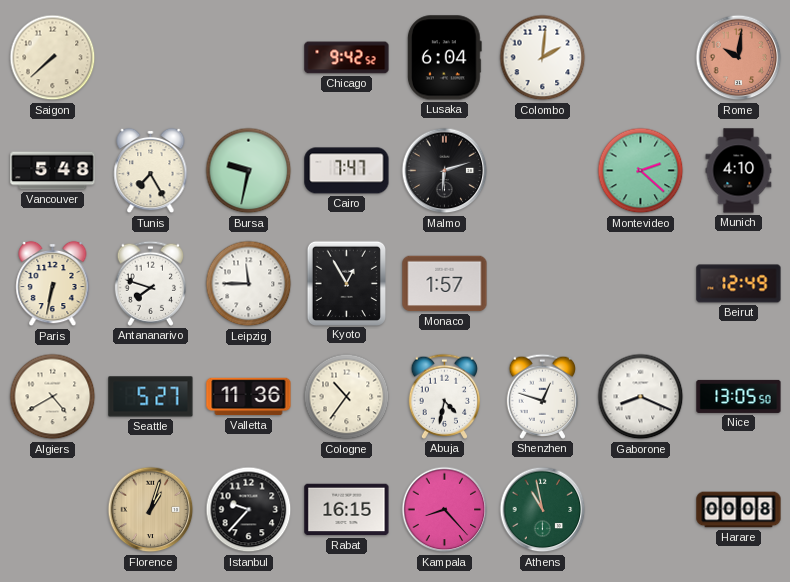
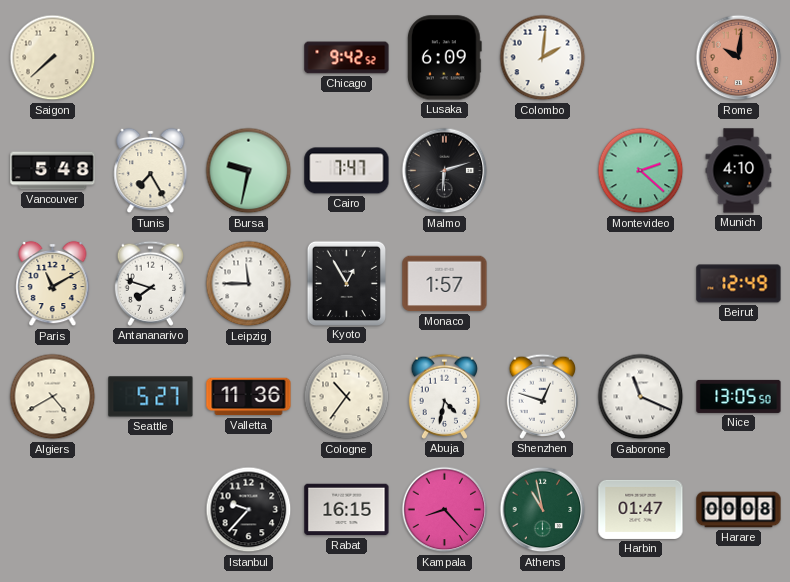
Lusaka: 6:04 -> 6:09 (444, 58)
Paris: 6:32 -> 11:10 (53, 284)
Gaborone: 8:19 -> 11:19 (641, 397)
Florence: 1:03 -> none (151, 510)
Harbin: none -> 01:47 (641, 509)
